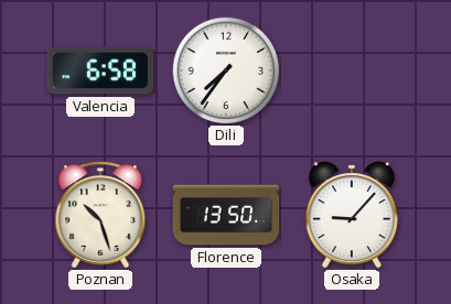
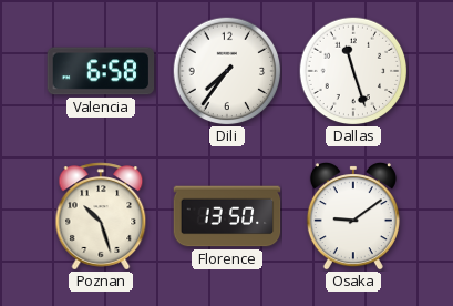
Dallas: none -> 11:27 (353, 71)
Osaka: 9:07 -> 9:09 (353, 217)
